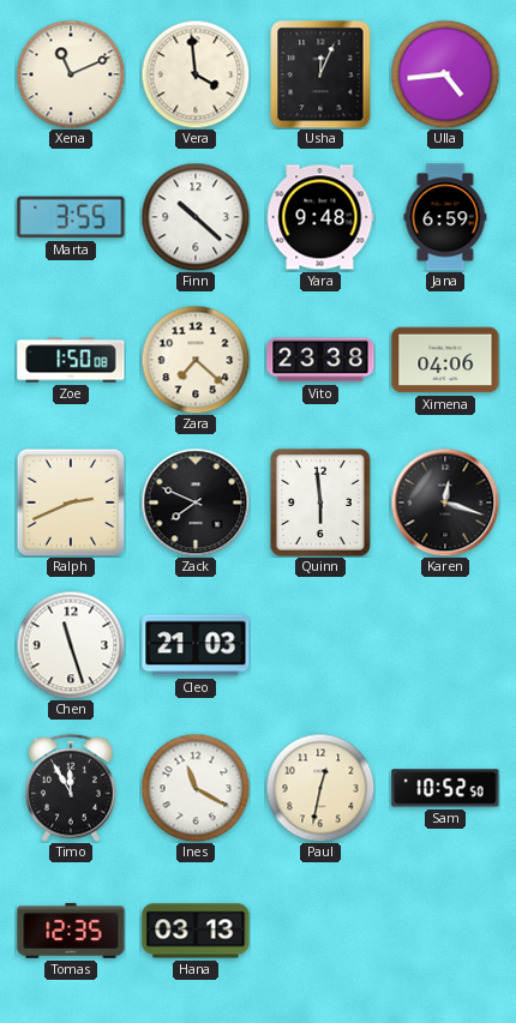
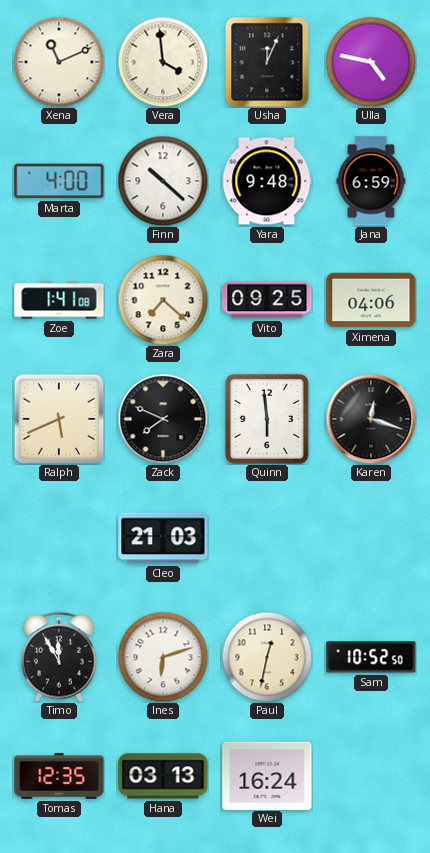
Ulla: 4:44 -> 4:47 (371, 62)
Marta: 3:55 -> 4:00 (59, 181)
Zoe: 1:50 -> 1:41 (59, 300)
Vito: 23:38 -> 09:25 (267, 300)
Ralph: 2:41 -> 5:41 (59, 419)
Chen: 11:27 -> none (71, 645)
Ines: 11:20 -> 6:12 (163, 657)
Wei: none -> 16:24 (267, 775)
